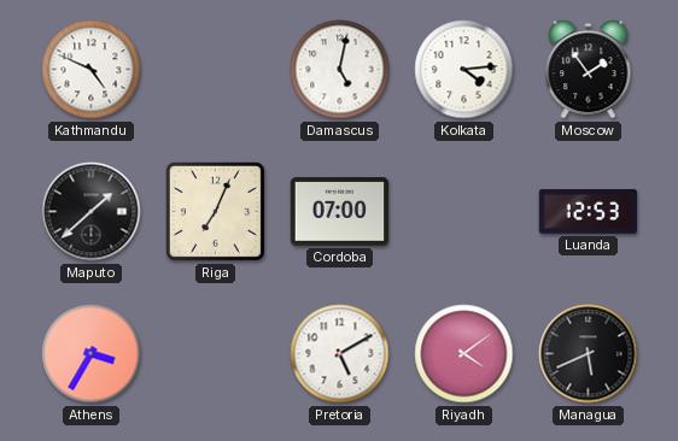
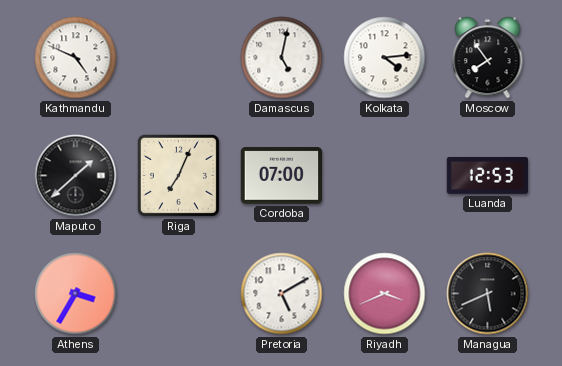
Moscow: 1:54 -> 7:54 (488, 58)
Riyadh: 4:09 -> 3:41 (385, 294)
